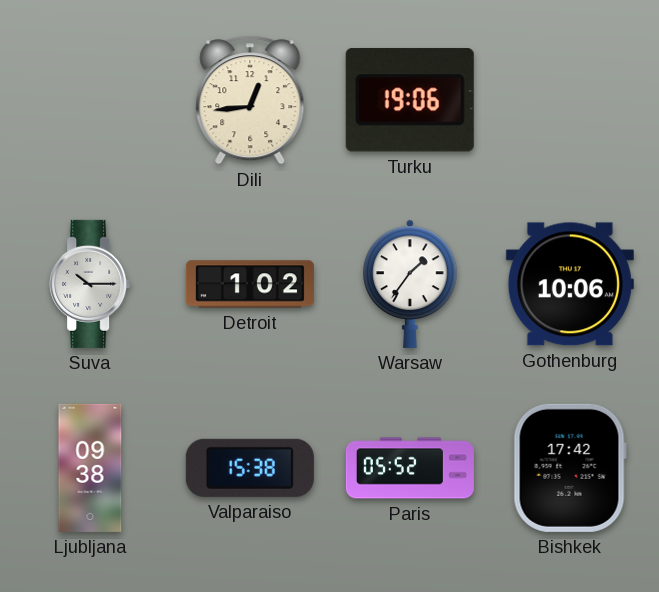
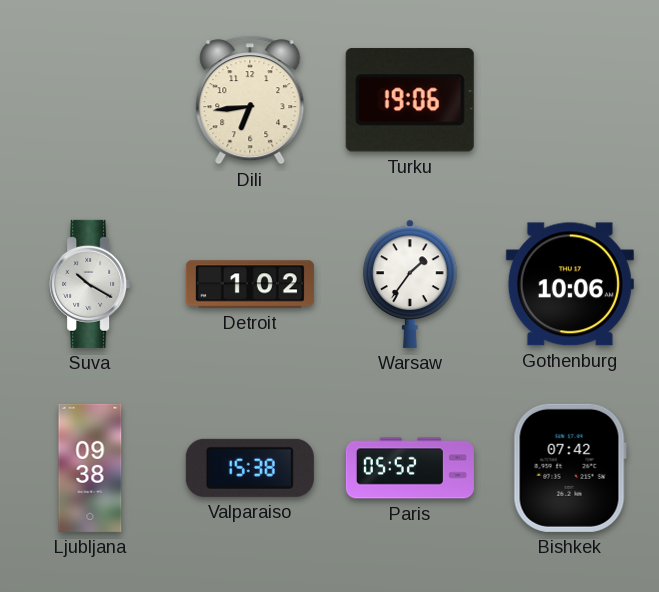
Dili: 12:44 -> 6:44 (250, 100)
Suva: 10:15 -> 10:20 (90, 284)
Bishkek: 17:42 -> 07:42 (570, 468)
